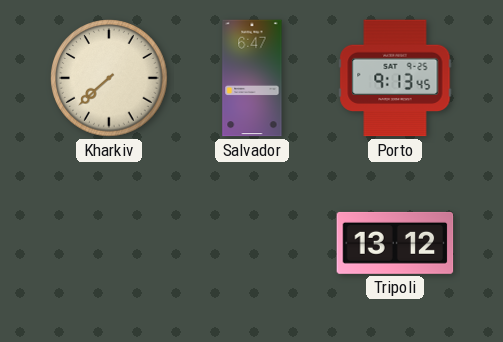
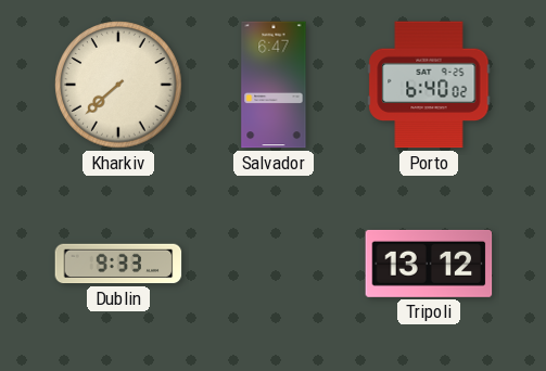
Porto: 9:13 -> 6:40 (429, 85)
Dublin: none -> 9:33 (118, 264)
